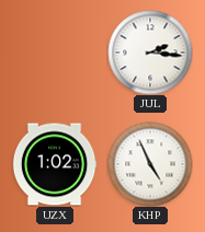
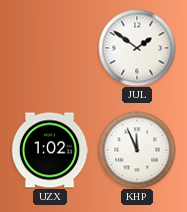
JUL: 2:16 -> 1:51 (137, 48)
KHP: 4:56 -> 11:56 (137, 150)
